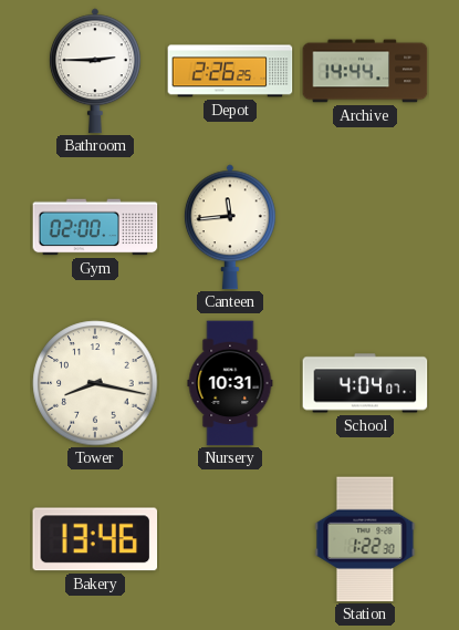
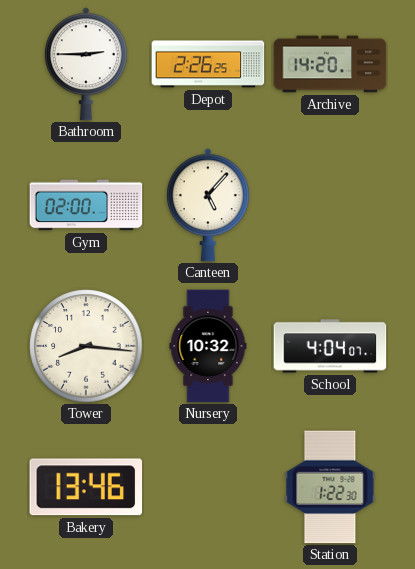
Archive: 14:44 -> 14:20 (330, 64)
Canteen: 11:44 -> 5:07 (208, 205)
Tower: 8:17 -> 8:16 (86, 346)
Nursery: 10:31 -> 10:32 (208, 346)
